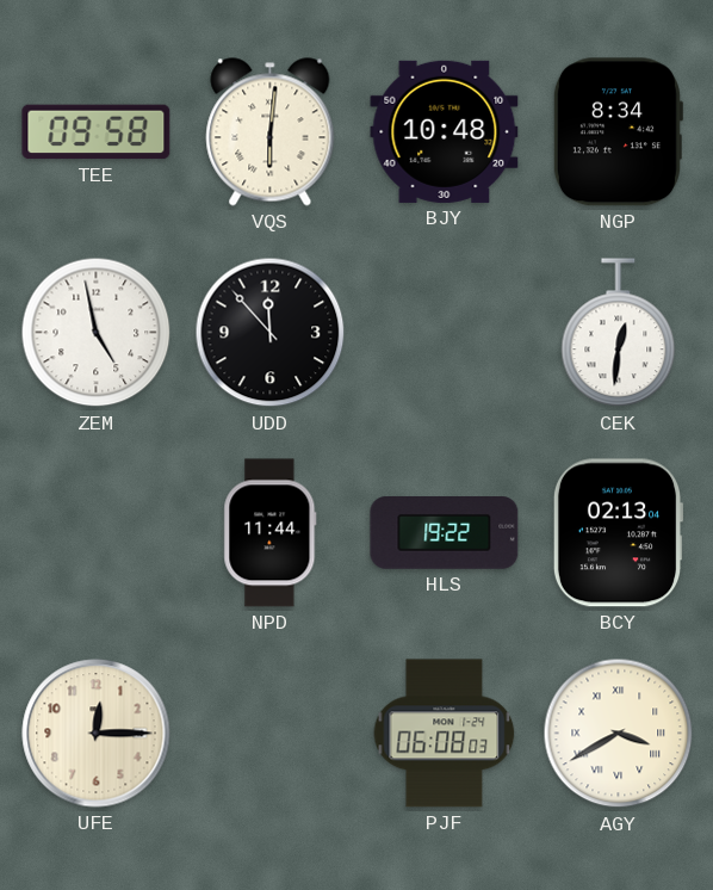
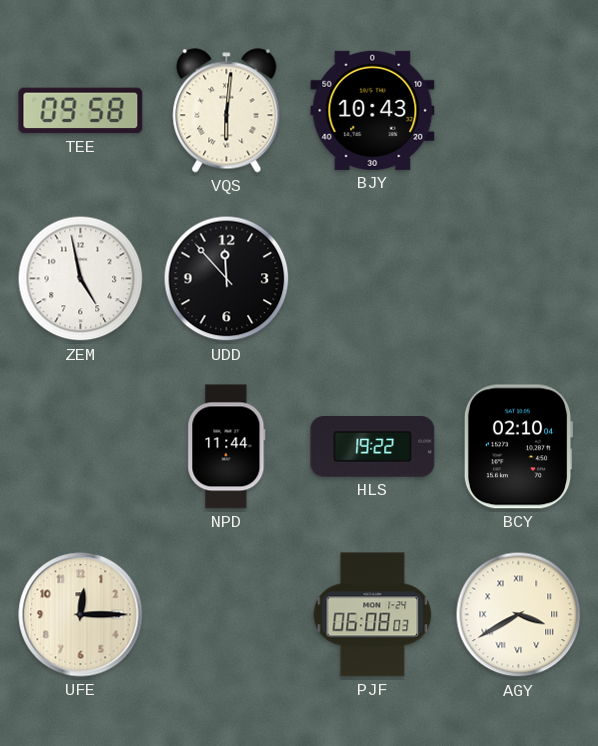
BJY: 10:48 -> 10:43 (373, 110)
NGP: 8:34 -> none (618, 132)
CEK: 12:31 -> none (619, 333)
BCY: 02:13 -> 02:10 (518, 447)
